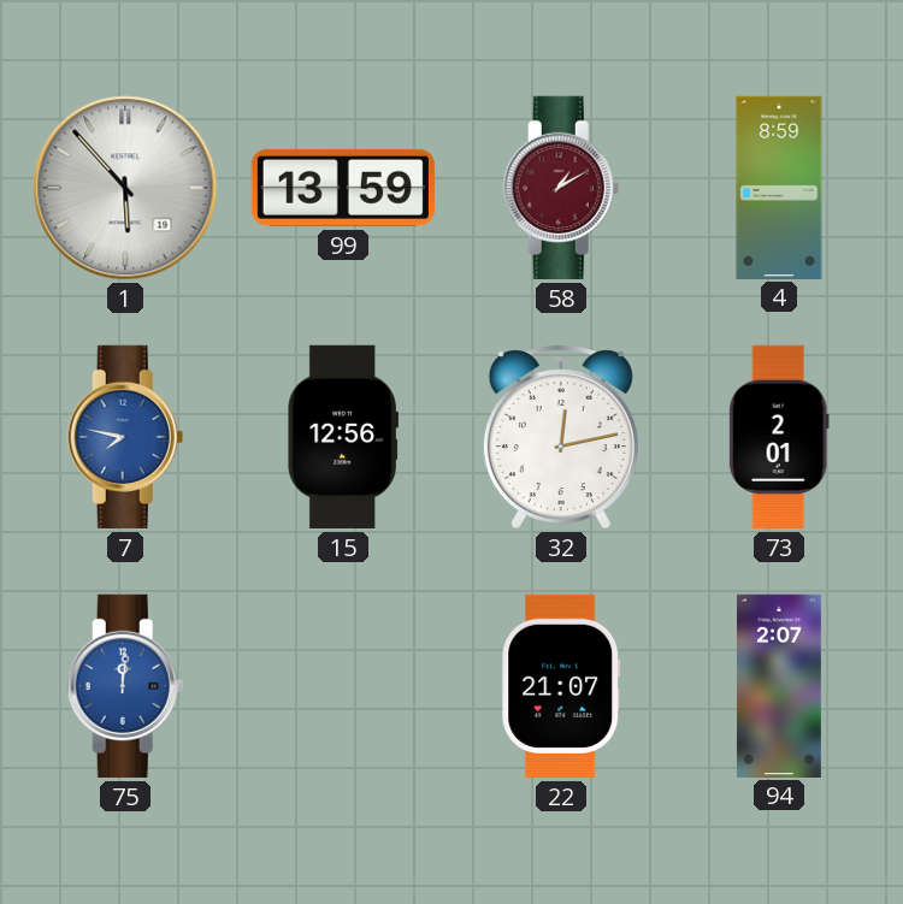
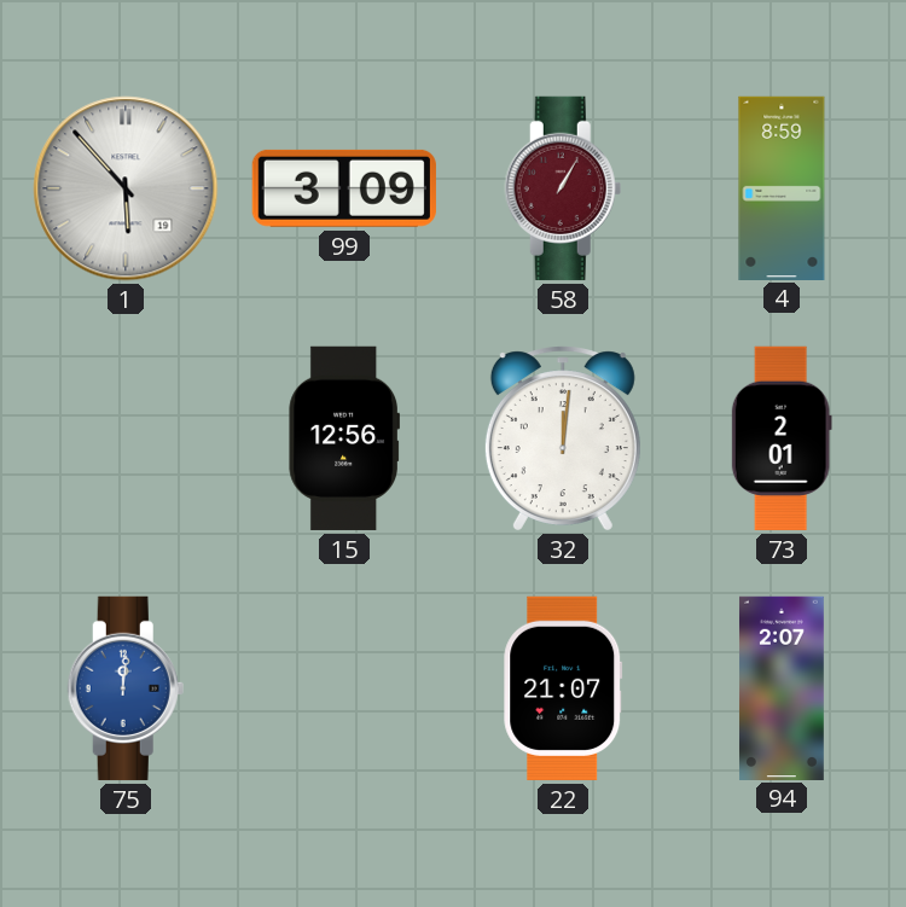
99: 13:59 -> 3:09 (344, 188)
58: 1:10 -> 1:05 (563, 188)
7: 7:47 -> none (125, 437)
32: 12:13 -> 12:01 (563, 438)
